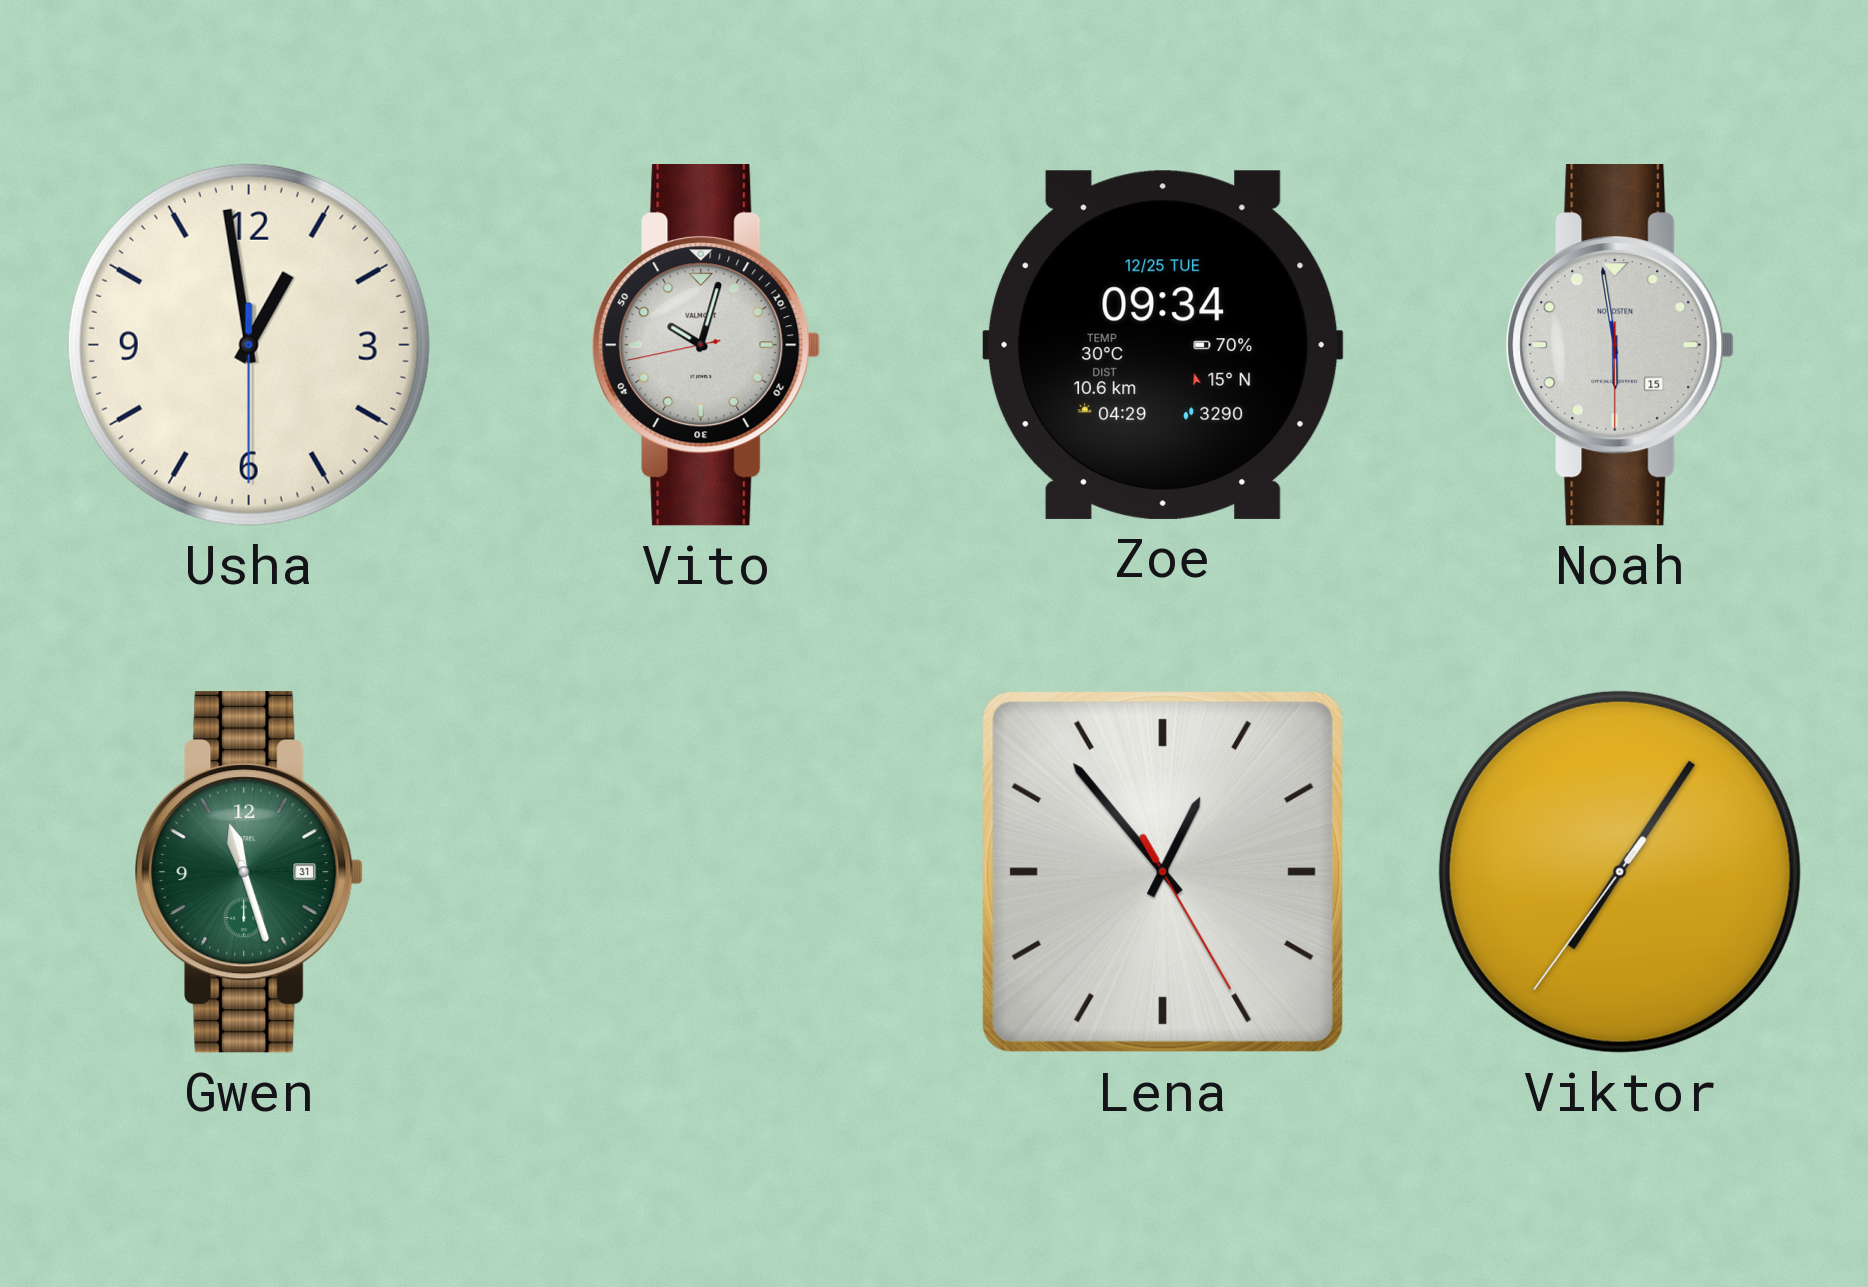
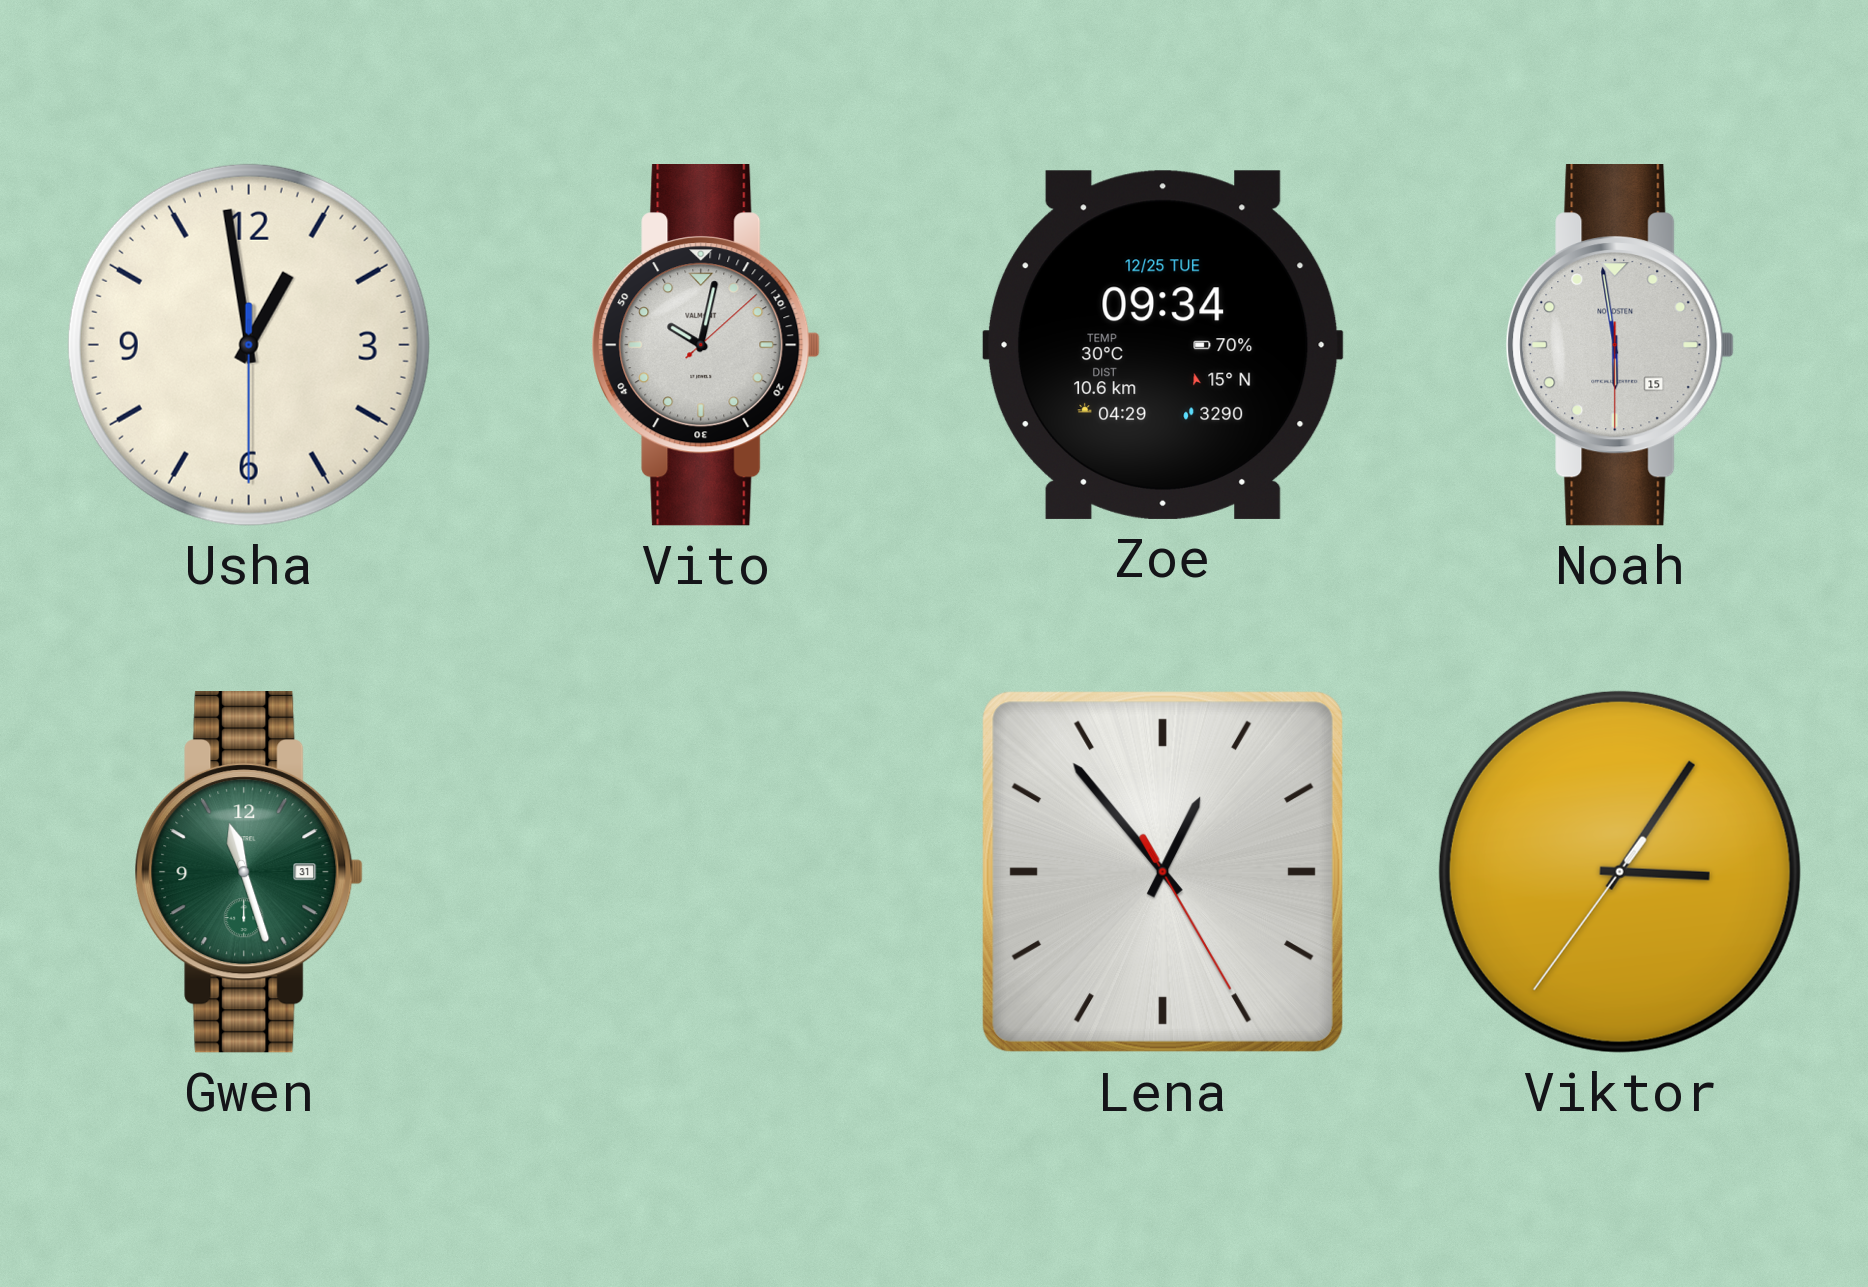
Vito: 10:02:43 -> 10:02:08 (706, 346)
Viktor: 7:05 -> 3:05 (1620, 872)
